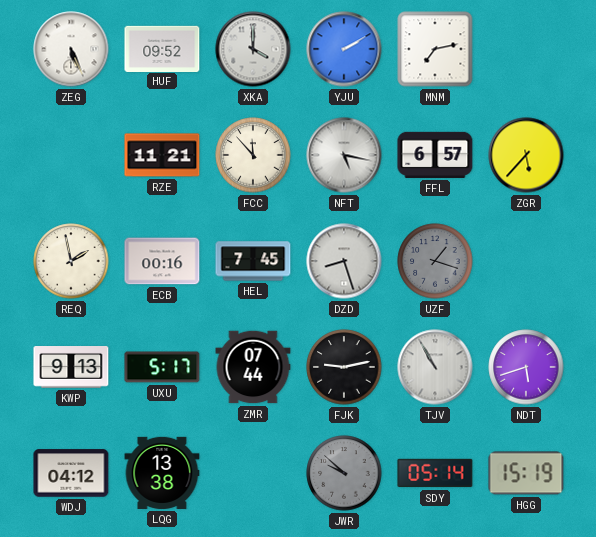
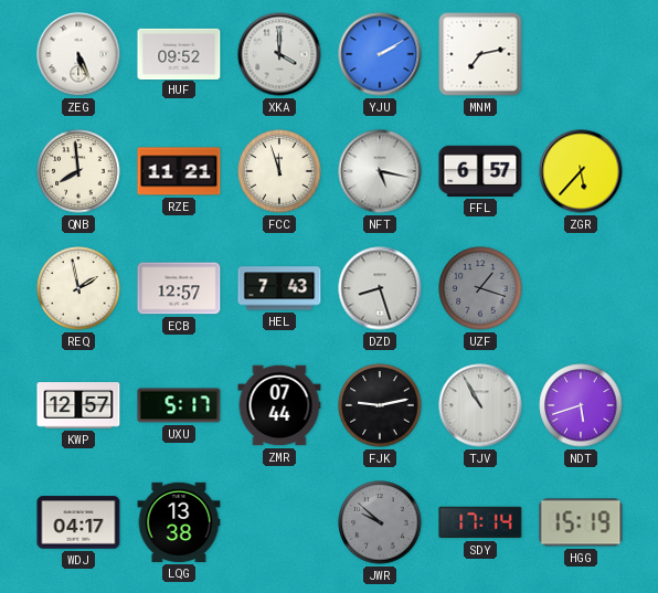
QNB: none -> 7:59 (78, 171)
FCC: 11:53 -> 11:57 (279, 171)
ECB: 00:16 -> 12:57 (179, 288)
HEL: 7:45 -> 7:43 (279, 288)
KWP: 9:13 -> 12:57 (78, 406)
WDJ: 04:12 -> 04:17 (78, 522)
SDY: 05:14 -> 17:14 (480, 522)
